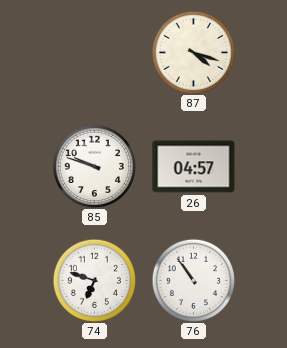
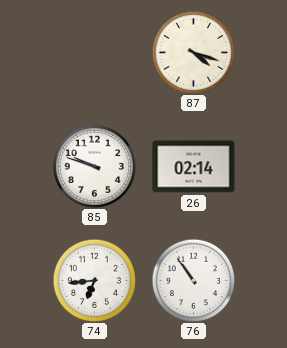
26: 04:57 -> 02:14 (194, 167)
74: 6:48 -> 6:44 (94, 280)
